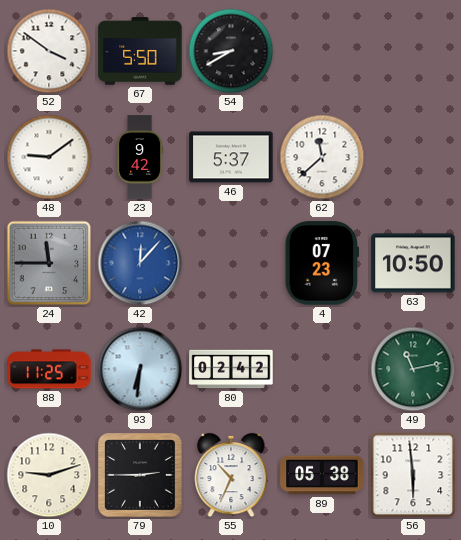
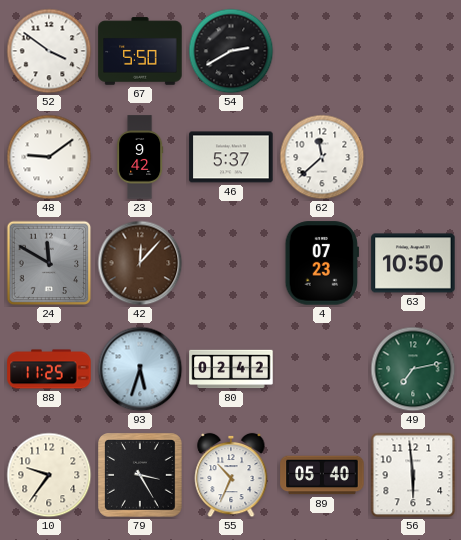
54: 8:40 -> 2:40 (231, 51)
24: 11:45 -> 11:50 (49, 263)
42 dial: blue -> brown (140, 263)
93: 6:31 -> 5:33 (140, 369)
49: 11:13 -> 7:13 (413, 369)
10: 9:12 -> 9:36 (49, 475)
79: 2:45 -> 3:25 (141, 476)
89: 05:38 -> 05:40 (322, 475)
